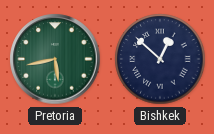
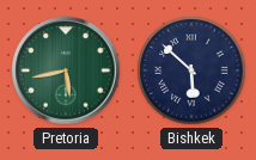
Bishkek: 12:52 -> 5:52 (191, 70)
